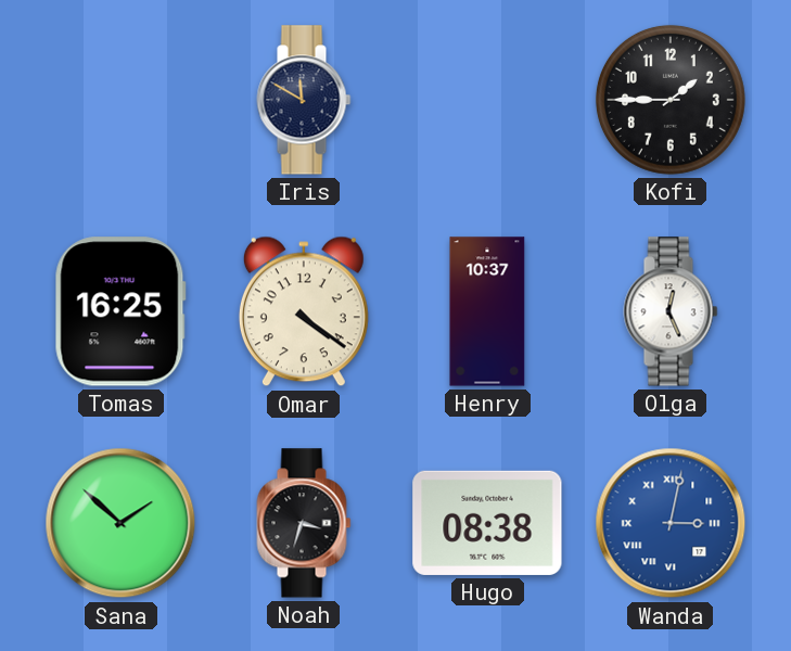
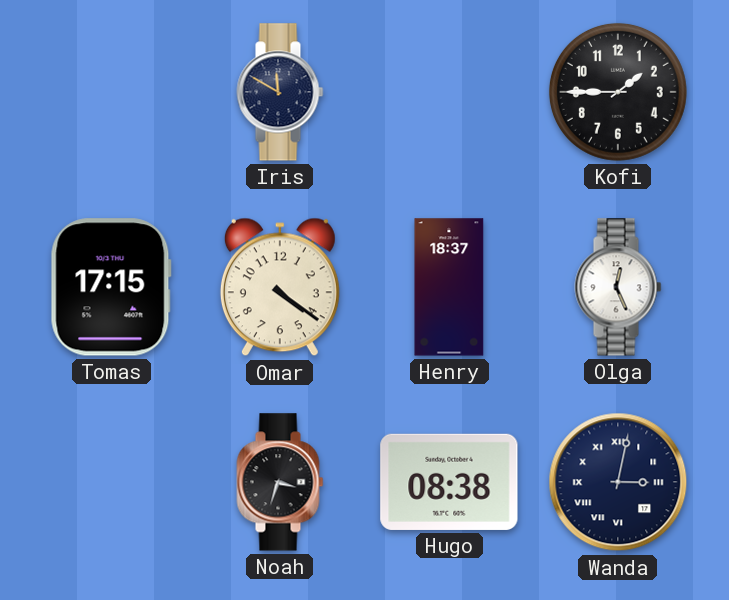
Tomas: 16:25 -> 17:15 (111, 287)
Henry: 10:37 -> 18:37 (449, 287)
Sana: 1:52 -> none (120, 523)
Wanda dial: blue -> navy (618, 482)
